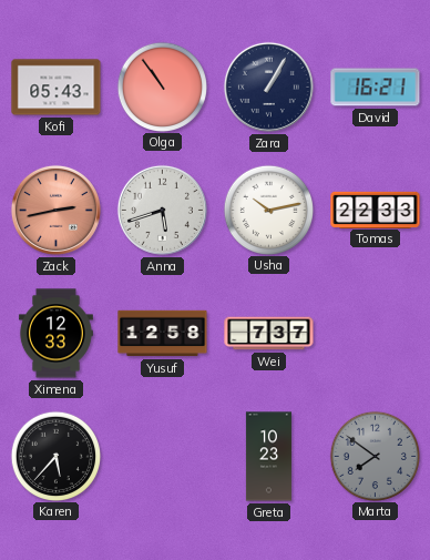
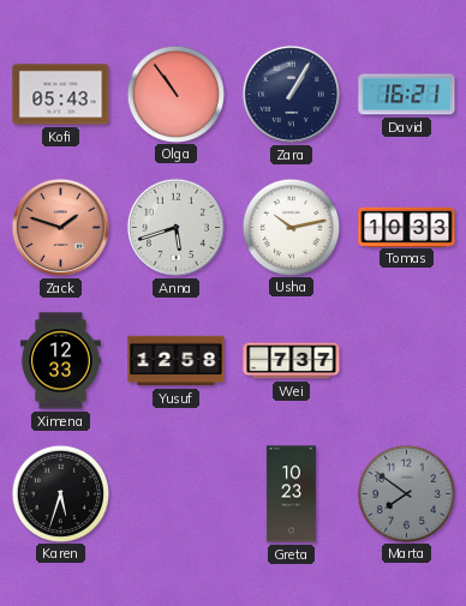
Zack: 2:43 -> 1:48 (60, 227)
Tomas: 22:33 -> 10:33 (407, 227)
Karen: 5:37 -> 5:33 (60, 493)
